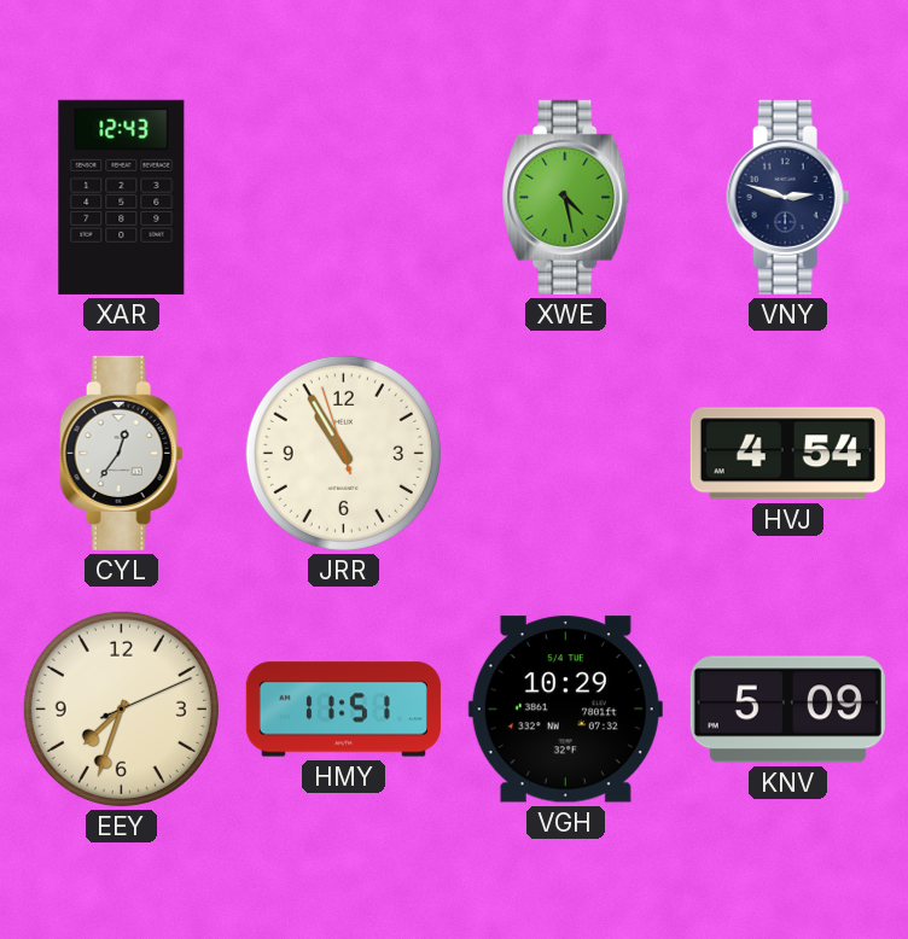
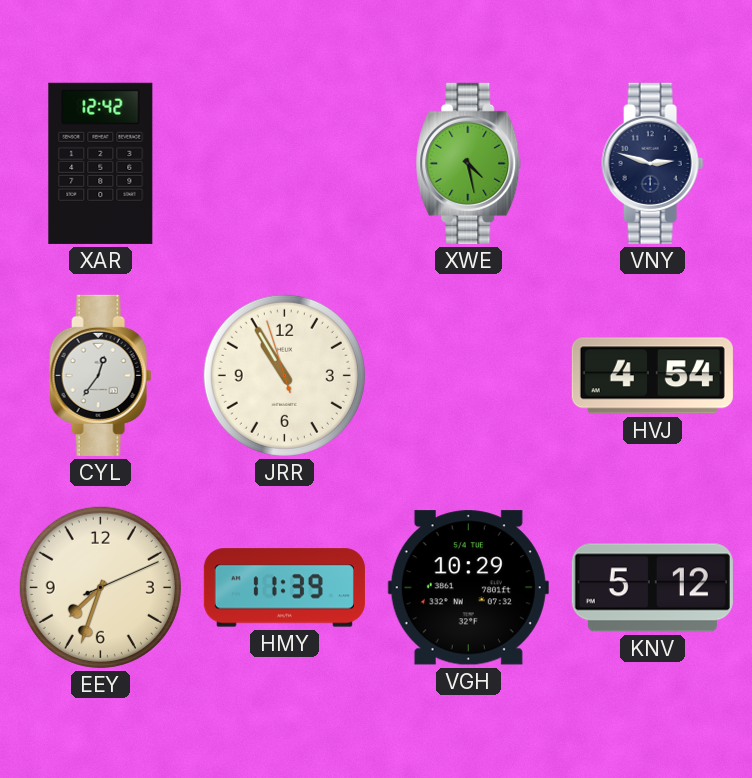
XAR: 12:43 -> 12:42 (101, 163)
HMY: 11:51 -> 11:39 (284, 588)
KNV: 5:09 -> 5:12 (652, 588)
